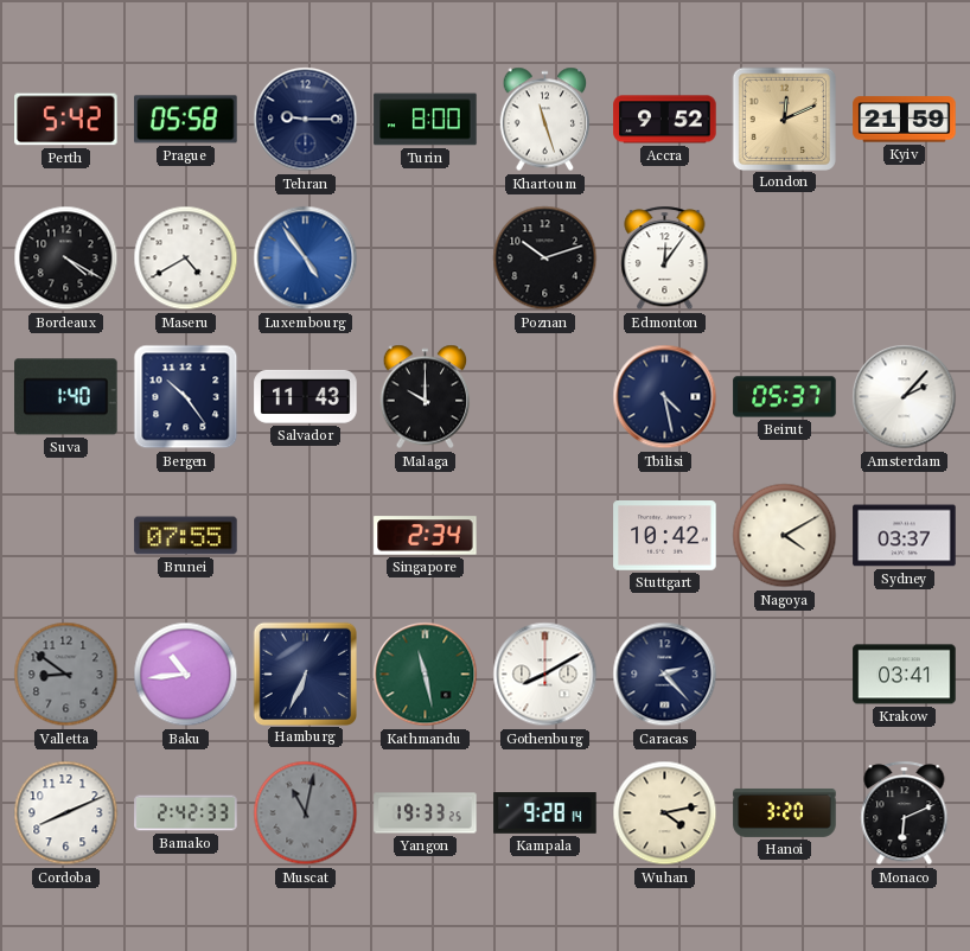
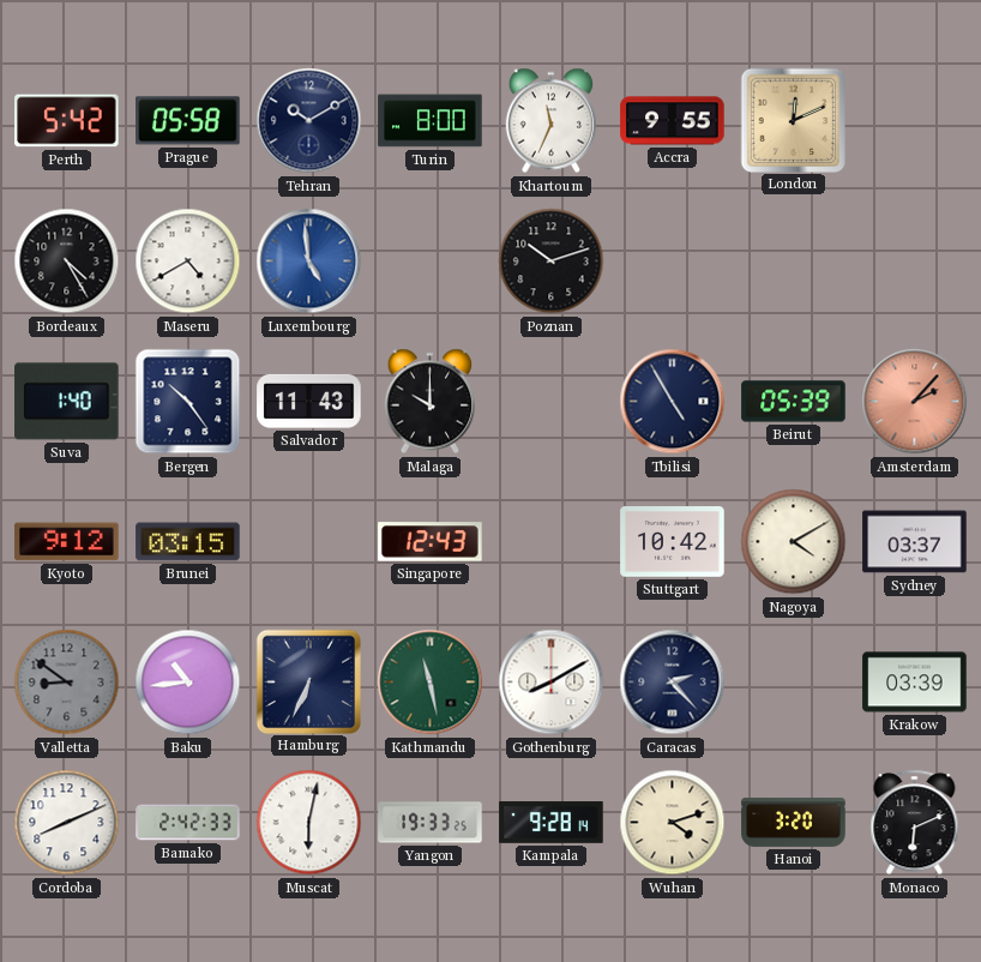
Tehran: 9:15 -> 10:10 (309, 121)
Khartoum: 11:27 -> 11:34 (552, 121)
Accra: 9:52 -> 9:55 (673, 121)
Kyiv: 21:59 -> none (905, 120)
Bordeaux: 4:20 -> 4:25 (67, 261)
Luxembourg: 4:54 -> 4:59 (309, 261)
Edmonton: 12:06 -> none (665, 259)
Tbilisi: 4:28 -> 4:55 (673, 402)
Beirut: 05:37 -> 05:39 (794, 402)
Amsterdam dial: white -> salmon (915, 402)
Kyoto: none -> 9:12 (67, 542)
Brunei: 07:55 -> 03:15 (188, 542)
Singapore: 2:34 -> 12:43 (431, 542)
Krakow: 03:41 -> 03:39 (915, 683)
Muscat: 11:02 -> 6:02 (309, 823)
Muscat dial: grey -> white (309, 823)
Wuhan: 4:13 -> 4:12 (673, 823)
